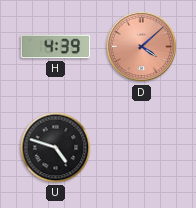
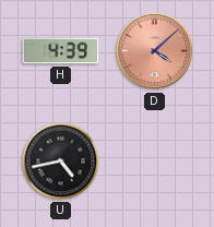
U: 4:48 -> 4:43 (61, 162)
